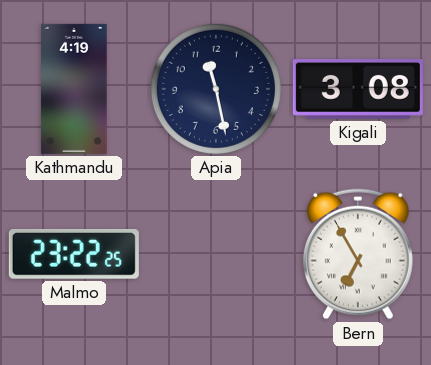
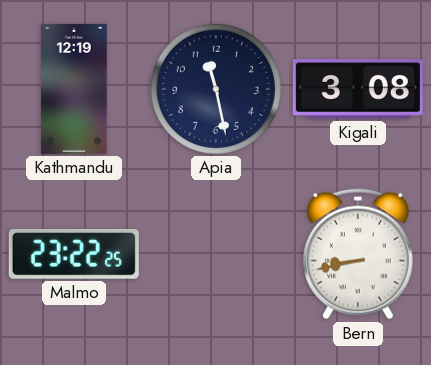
Kathmandu: 4:19 -> 12:19 (74, 89)
Bern: 6:55 -> 8:43 (358, 254)
